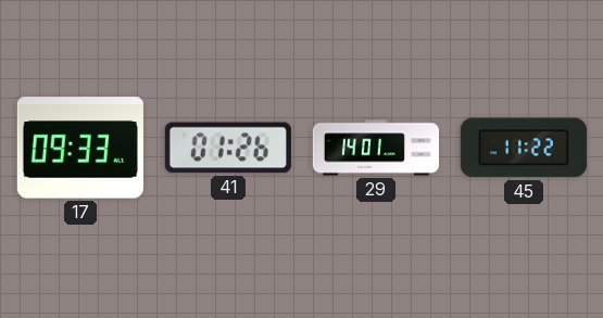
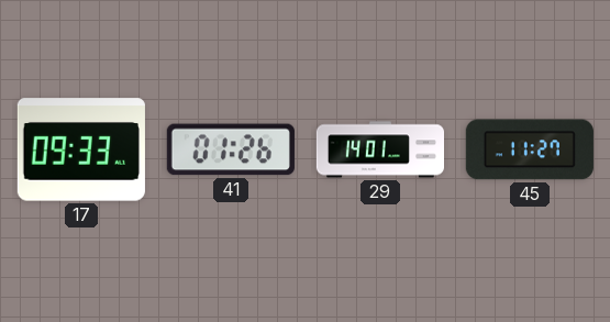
45: 11:22 -> 11:27 (530, 149)
